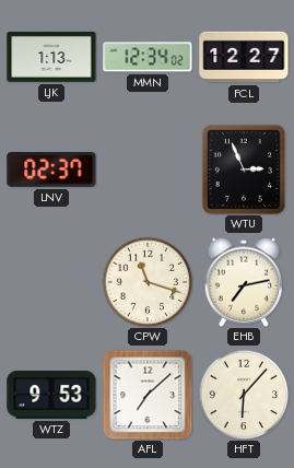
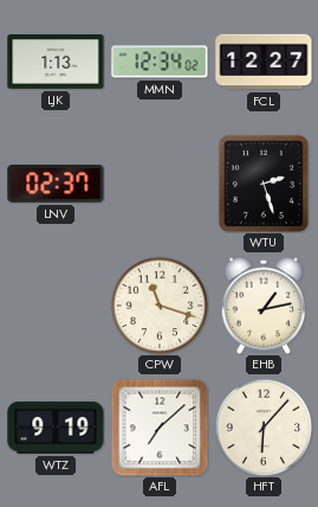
WTU: 2:56 -> 2:27 (264, 184)
EHB: 7:13 -> 1:13 (264, 306)
WTZ: 9:53 -> 9:19 (56, 428)
